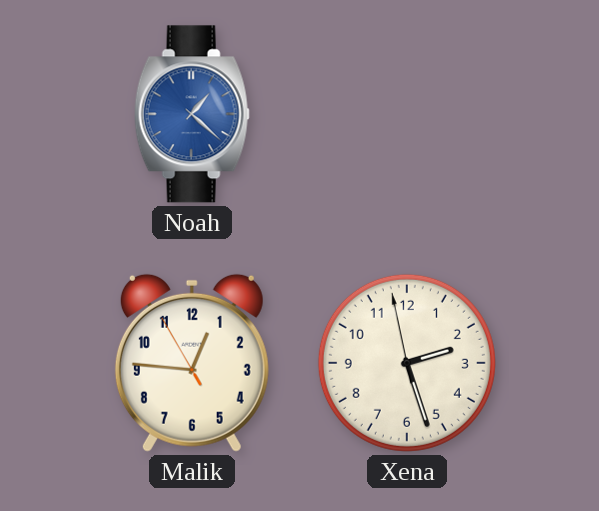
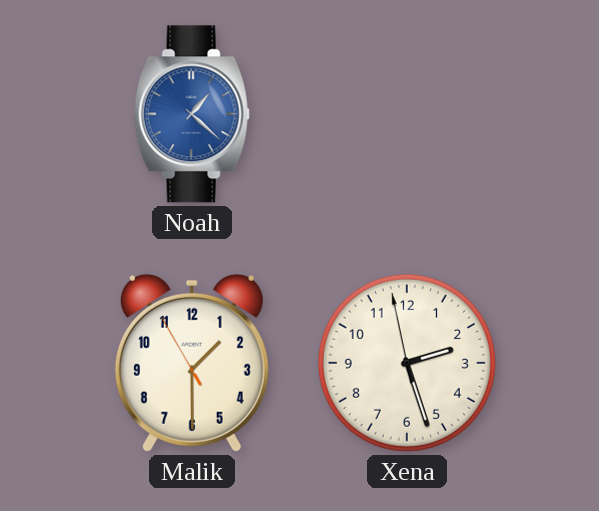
Malik: 12:45 -> 1:29 (192, 363)
